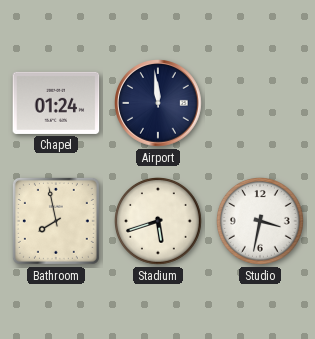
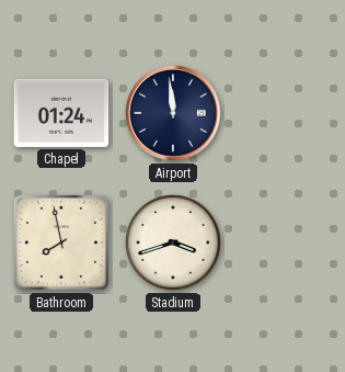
Stadium: 5:42 -> 3:42 (174, 244)
Studio: 3:32 -> none (261, 222)
